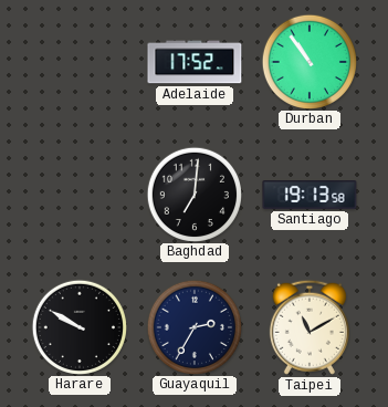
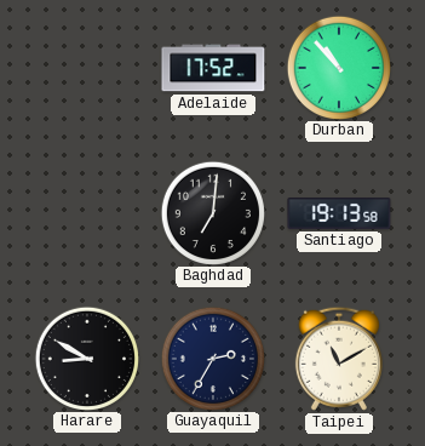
Durban: 10:54 -> 10:53 (338, 67)
Harare: 9:50 -> 8:50 (86, 358)
